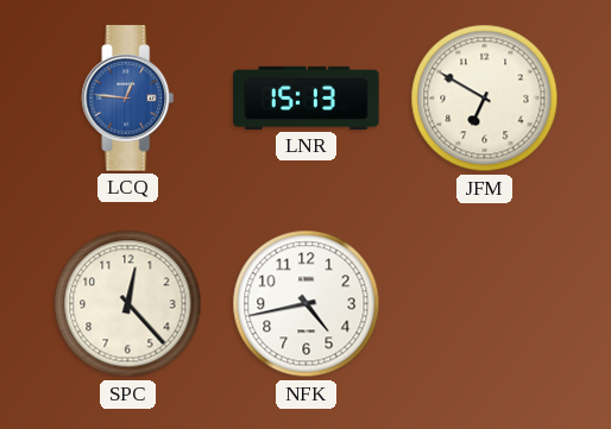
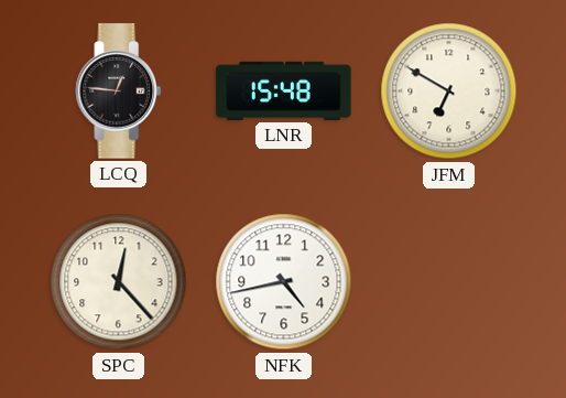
LCQ dial: blue -> black (119, 92)
LNR: 15:13 -> 15:48 (284, 90)
